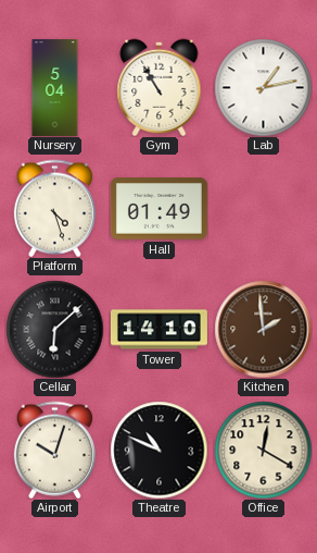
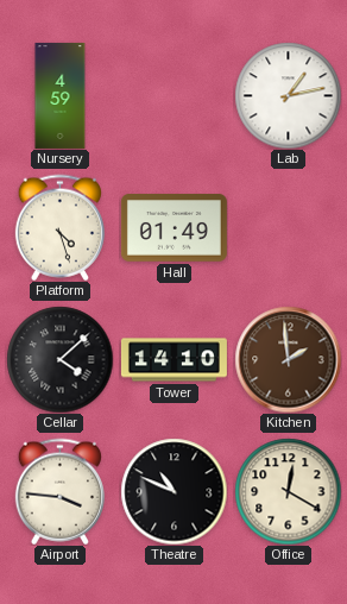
Nursery: 5:04 -> 4:59 (61, 95)
Gym: 10:55 -> none (160, 87)
Cellar: 6:08 -> 4:08 (59, 359)
Airport: 10:03 -> 3:46 (59, 491)
